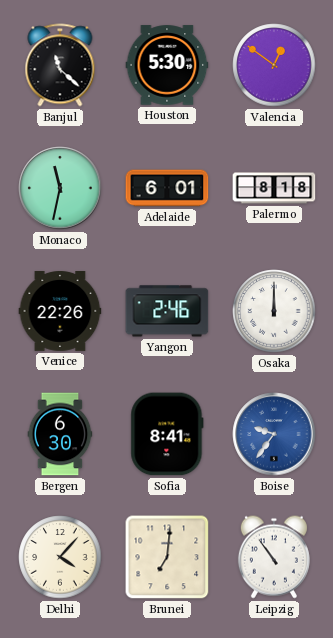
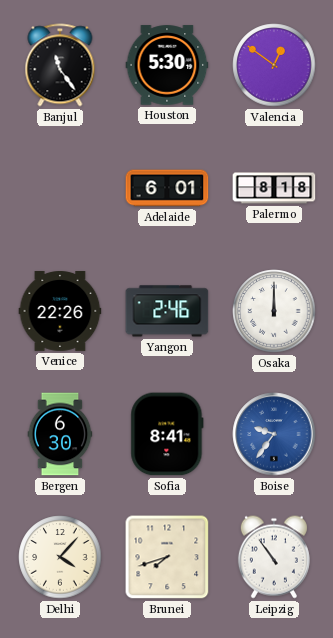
Banjul: 11:22 -> 11:24 (60, 65)
Monaco: 11:32 -> none (60, 188)
Brunei: 7:01 -> 7:42 (167, 557)
